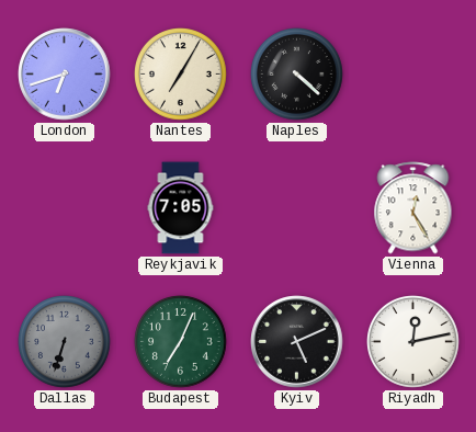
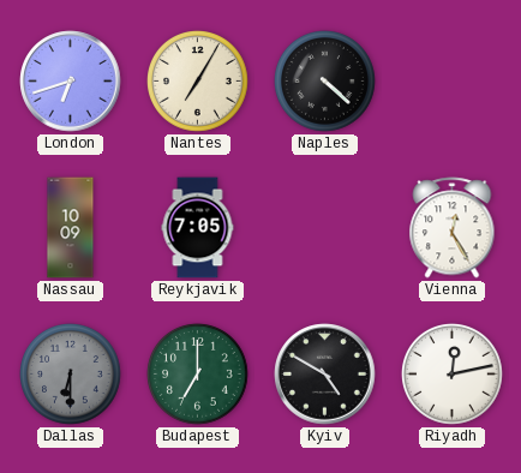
Nassau: none -> 10:09 (71, 228)
Dallas: 6:33 -> 6:30 (71, 375)
Budapest: 7:04 -> 7:00 (198, 375)
Kyiv: 5:11 -> 4:50 (325, 375)
